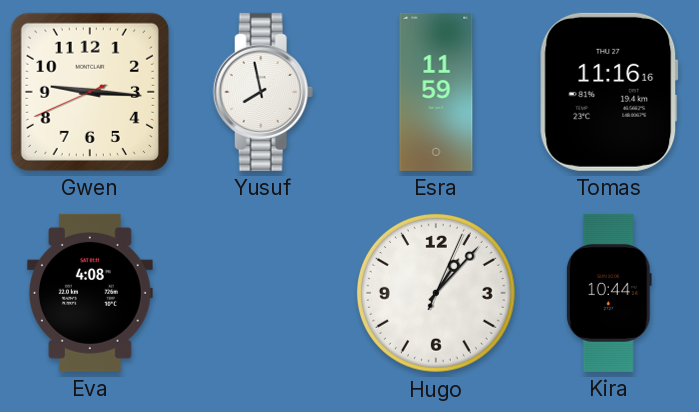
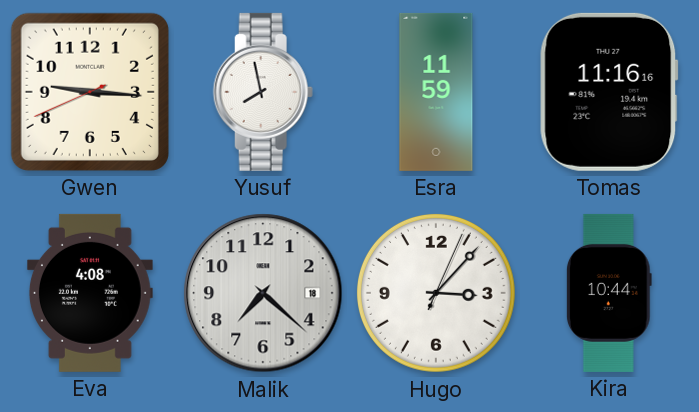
Malik: none -> 7:22 (263, 293)
Hugo: 1:07 -> 3:07 (436, 293)
